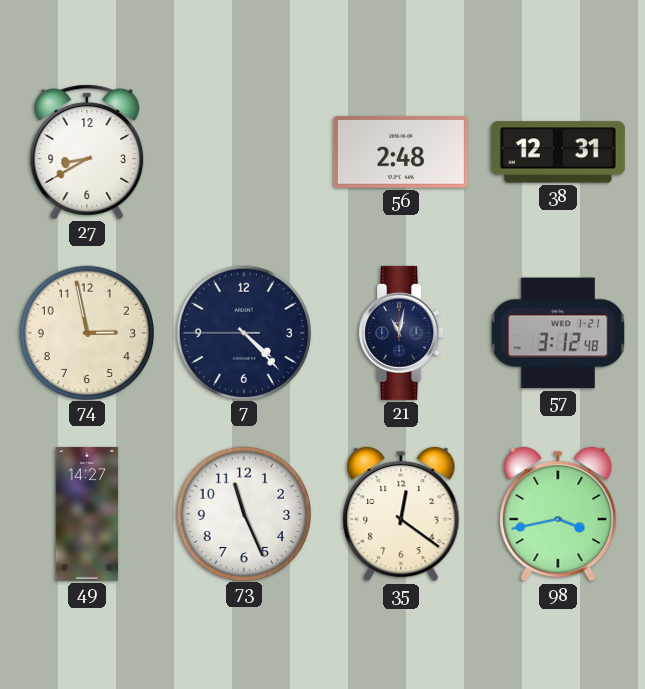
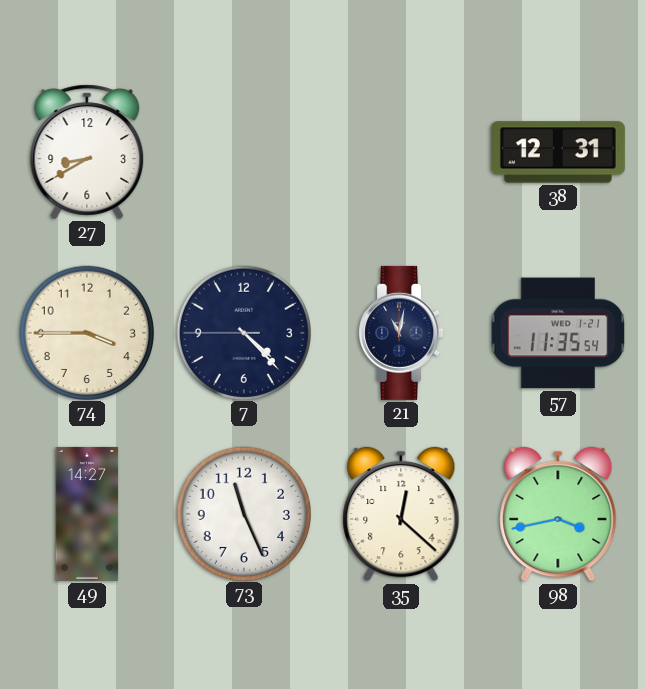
56: 2:48 -> none (401, 152)
74: 2:58 -> 3:45 (86, 332)
57: 3:12 -> 11:35 (558, 333)
35: 12:21 -> 12:22 (401, 514)
